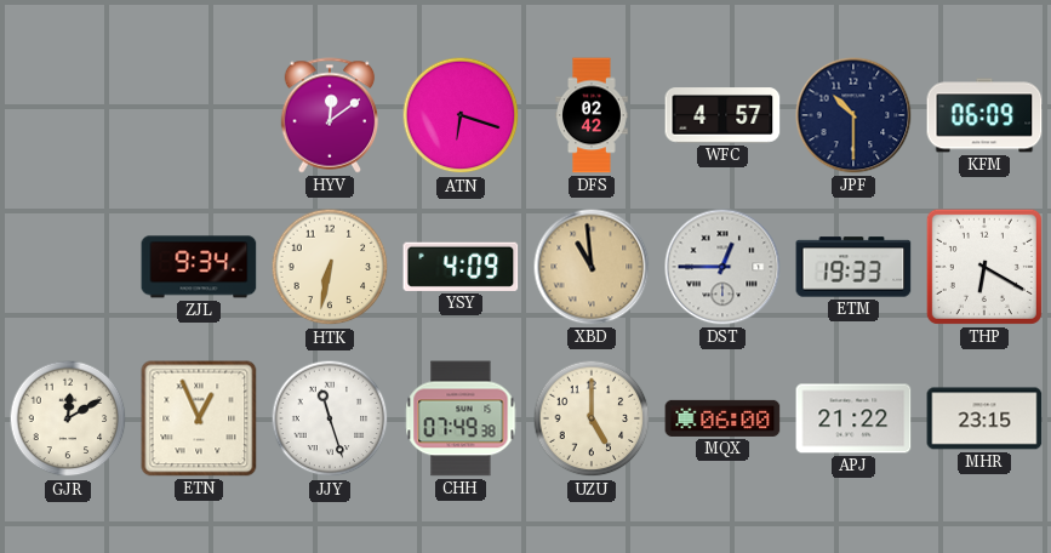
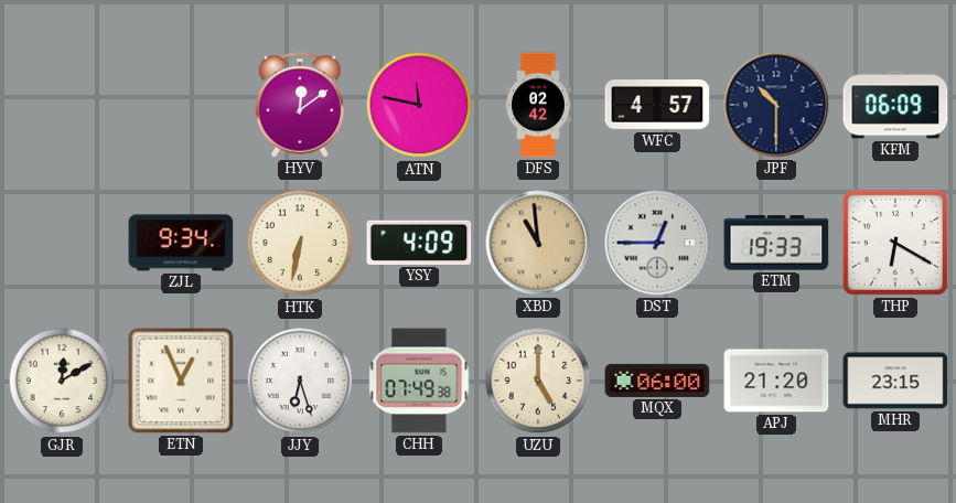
ATN: 6:18 -> 11:47 (419, 105)
JJY: 11:27 -> 6:27 (300, 381)
APJ: 21:22 -> 21:20 (776, 381)
